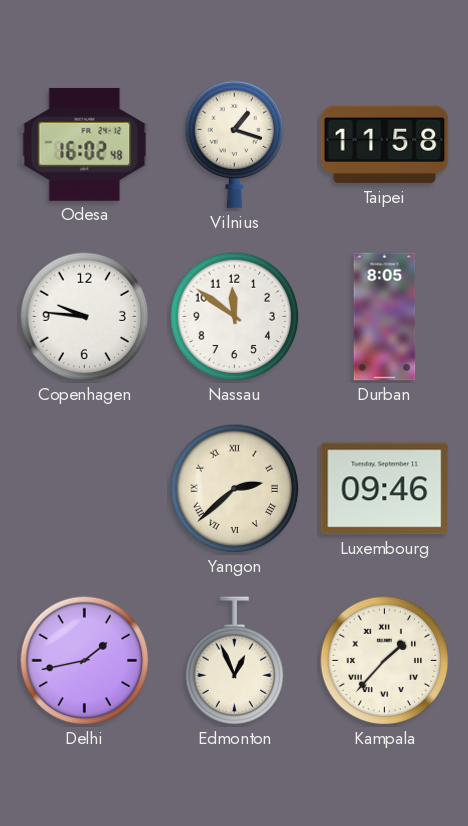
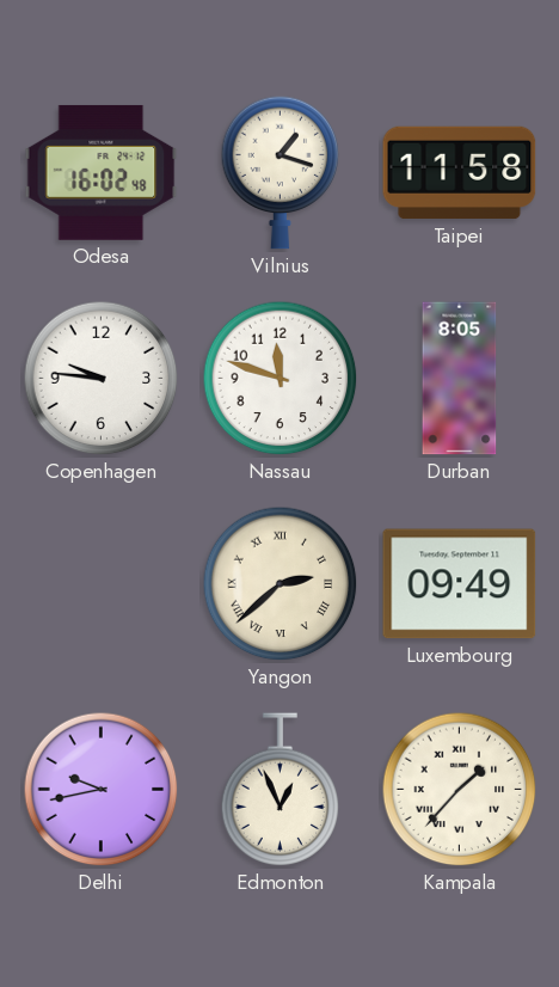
Nassau: 11:51 -> 11:48 (281, 379)
Luxembourg: 09:46 -> 09:49 (460, 584)
Delhi: 1:43 -> 9:43 (102, 790)
